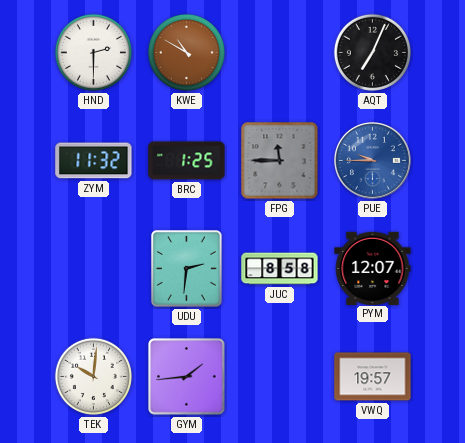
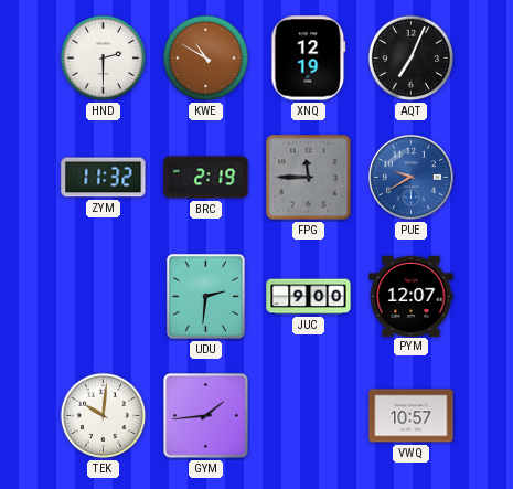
XNQ: none -> 12:19 (309, 59)
BRC: 1:25 -> 2:19 (206, 178)
PUE: 9:45 -> 9:40 (412, 178)
JUC: 8:58 -> 9:00 (309, 297)
VWQ: 19:57 -> 10:57 (412, 416)
